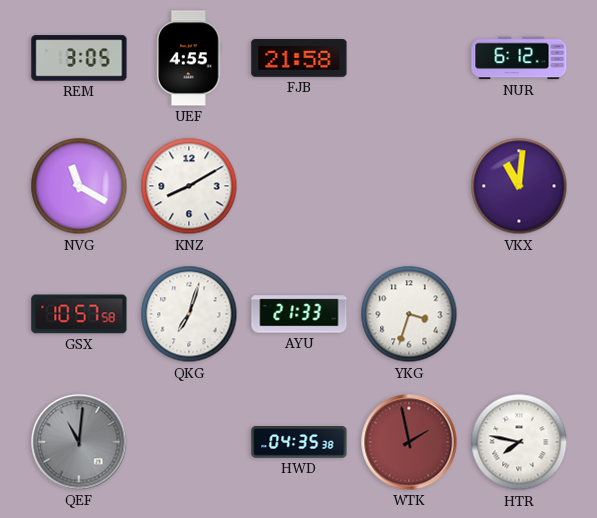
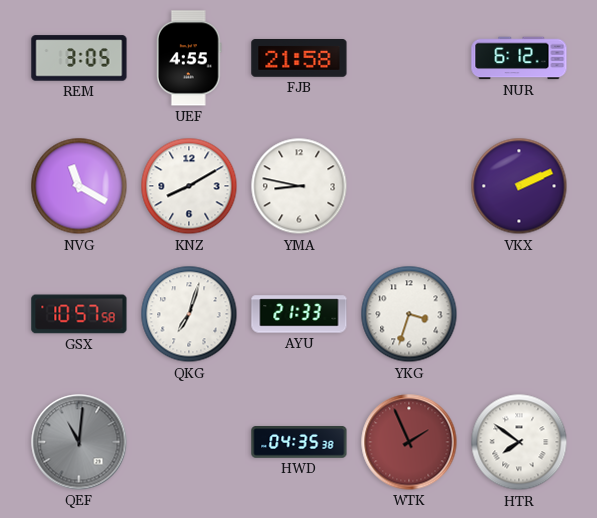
YMA: none -> 8:47 (299, 186)
VKX: 11:01 -> 2:11 (519, 186)
WTK: 1:58 -> 1:56 (409, 442)
HTR: 7:47 -> 7:51 (519, 442)
